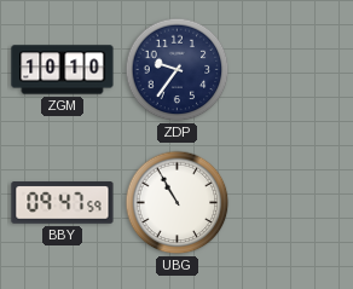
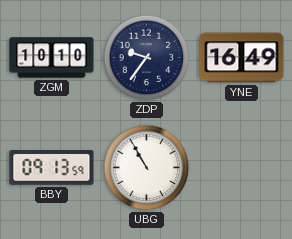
YNE: none -> 16:49 (242, 58)
BBY: 09:47 -> 09:13 (52, 168)
